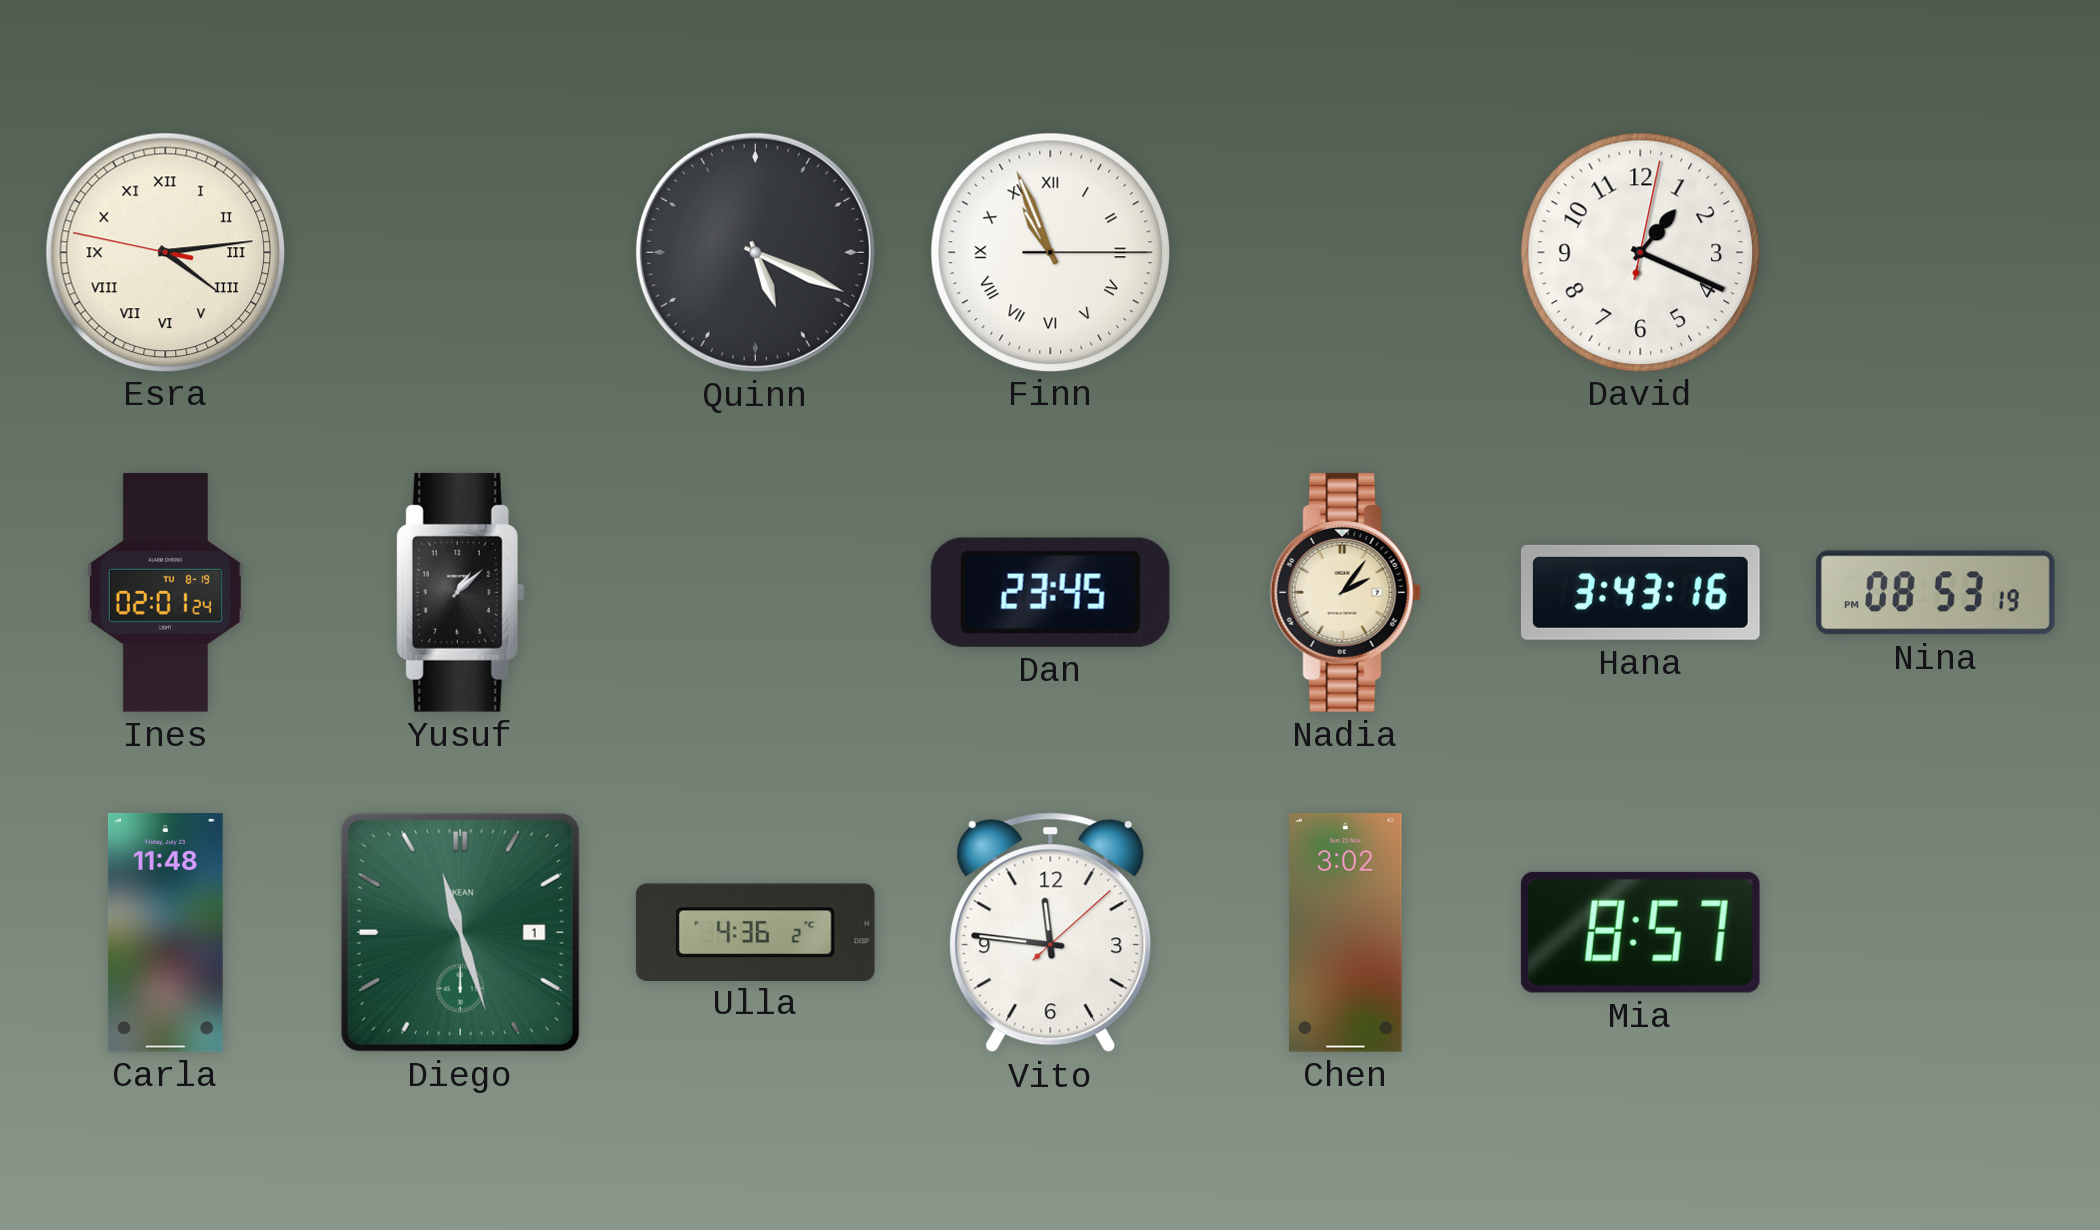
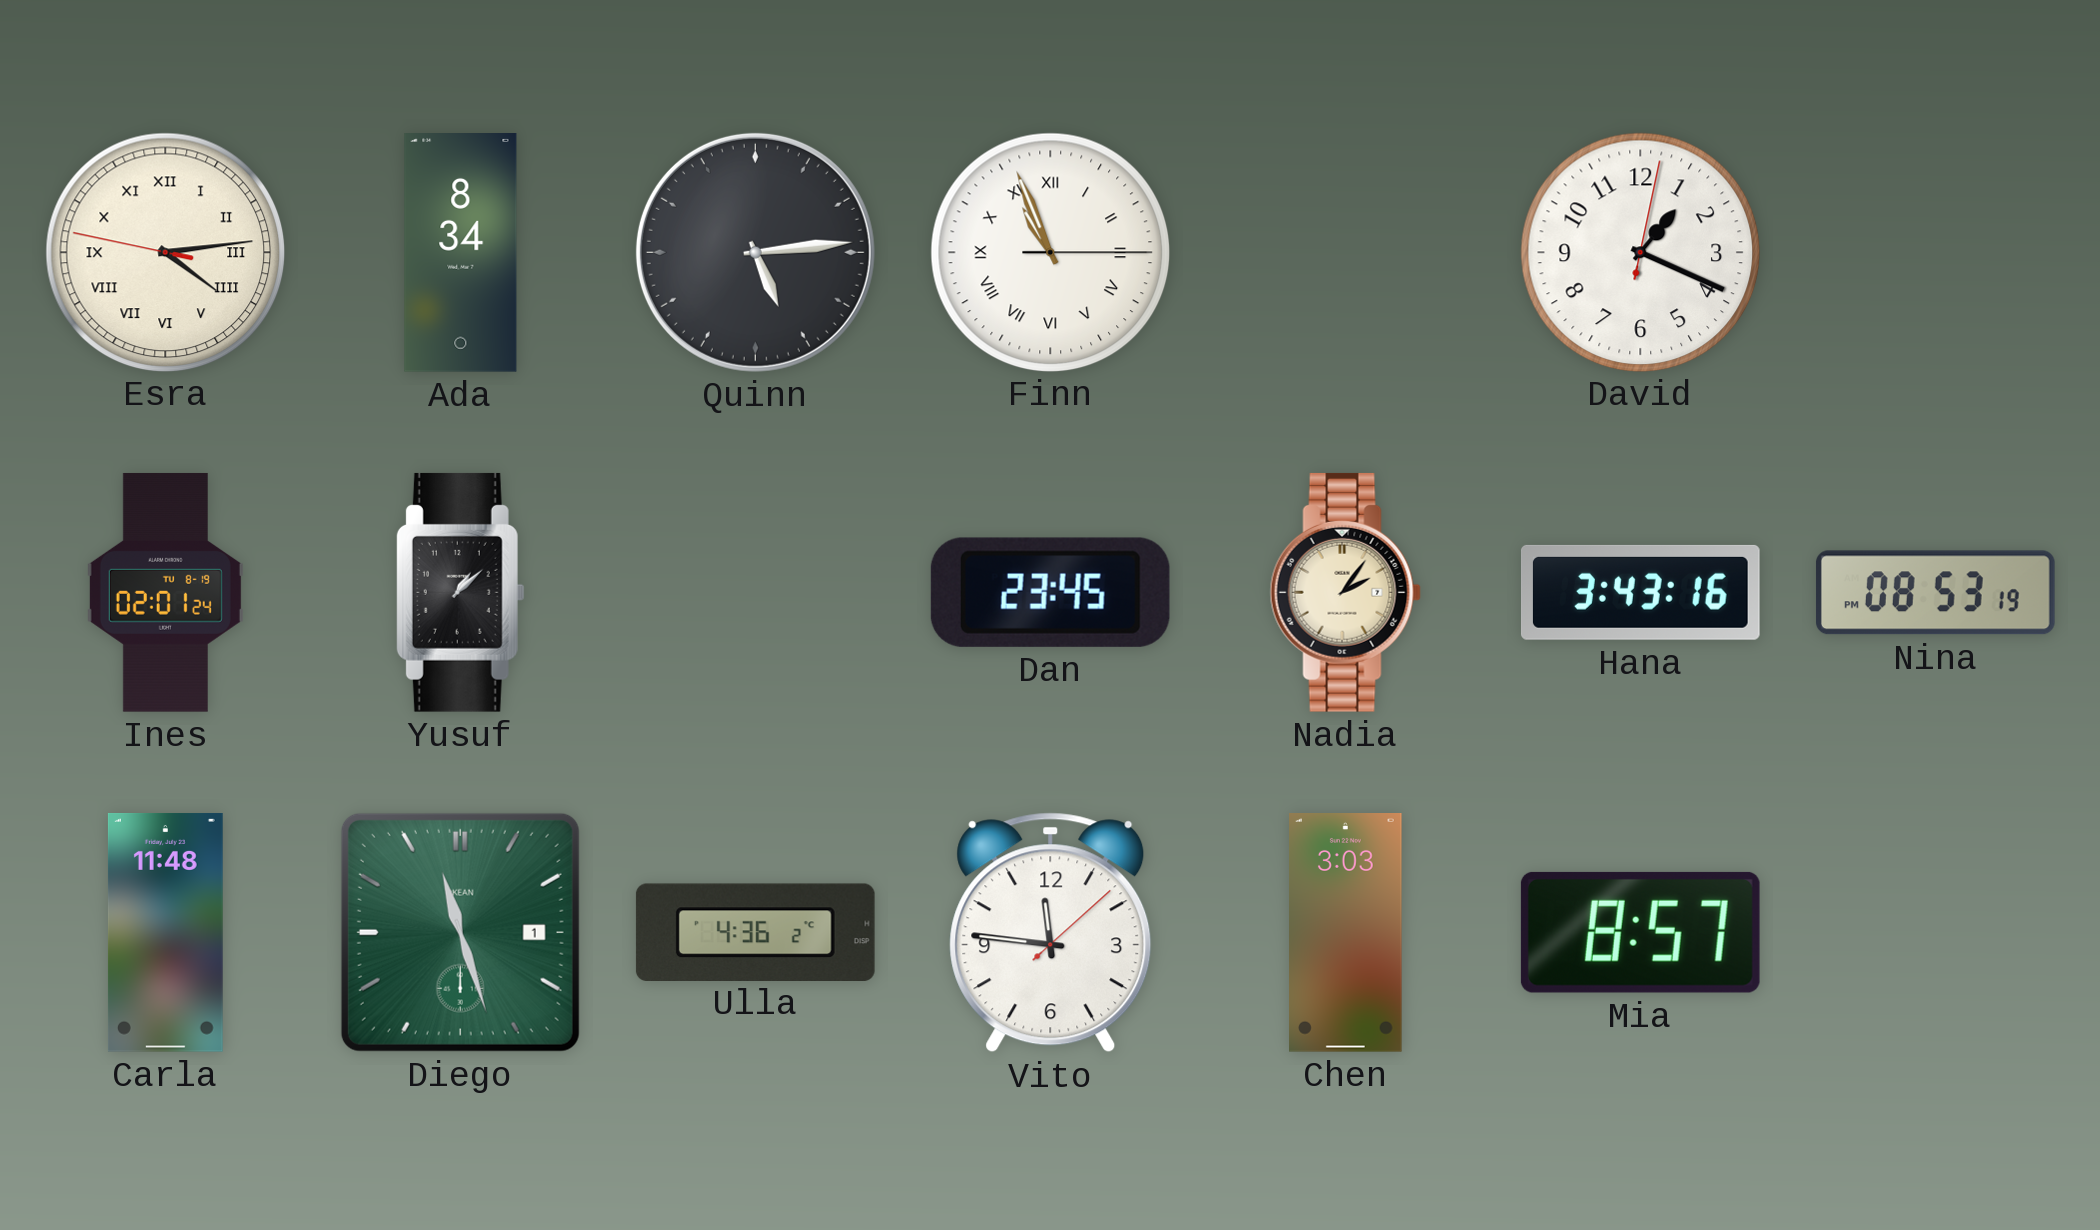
Ada: none -> 8:34 (461, 253)
Quinn: 5:19 -> 5:14 (755, 252)
Chen: 3:02 -> 3:03 (1346, 933)
